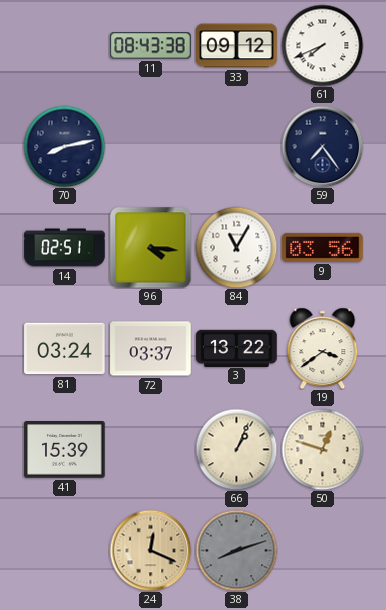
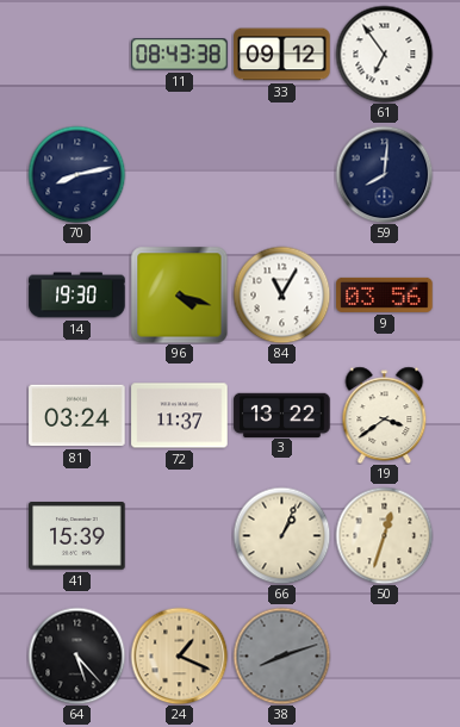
61: 7:41 -> 6:54 (384, 54)
59: 7:24 -> 8:01 (384, 174)
14: 02:51 -> 19:30 (77, 296)
96: 4:16 -> 4:18 (179, 294)
72: 03:37 -> 11:37 (180, 416)
50: 12:48 -> 12:33 (384, 535)
64: none -> 5:23 (76, 655)
24: 12:19 -> 1:19 (179, 655)
